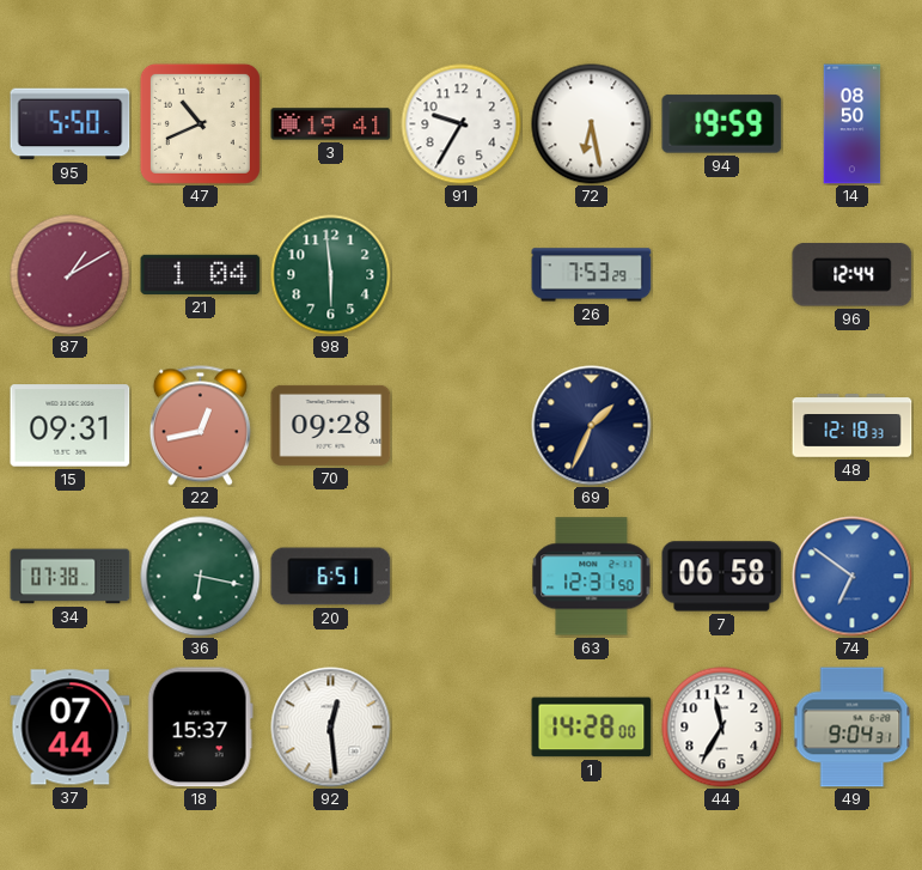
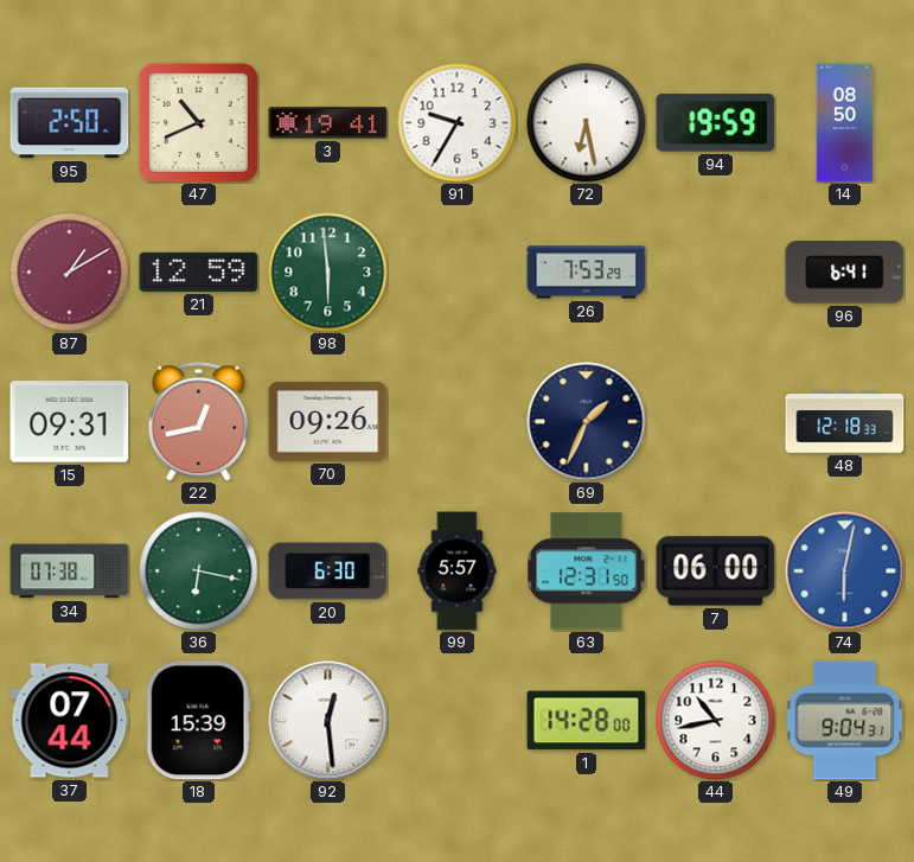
95: 5:50 -> 2:50 (70, 123)
21: 1:04 -> 12:59 (199, 272)
96: 12:44 -> 6:41 (845, 273)
70: 09:28 -> 09:26 (328, 421)
20: 6:51 -> 6:30 (328, 572)
99: none -> 5:57 (458, 572)
7: 06:58 -> 06:00 (716, 572)
74: 6:51 -> 6:02 (845, 572)
18: 15:37 -> 15:39 (198, 721)
44: 11:35 -> 10:43 (716, 721)
